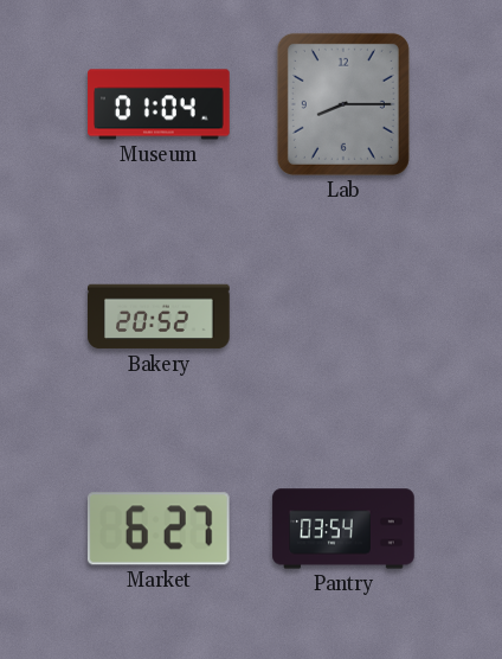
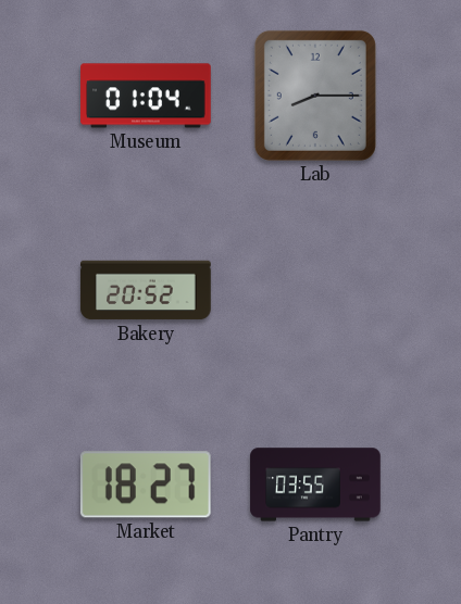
Market: 6:27 -> 18:27 (146, 485)
Pantry: 03:54 -> 03:55 (315, 485)
